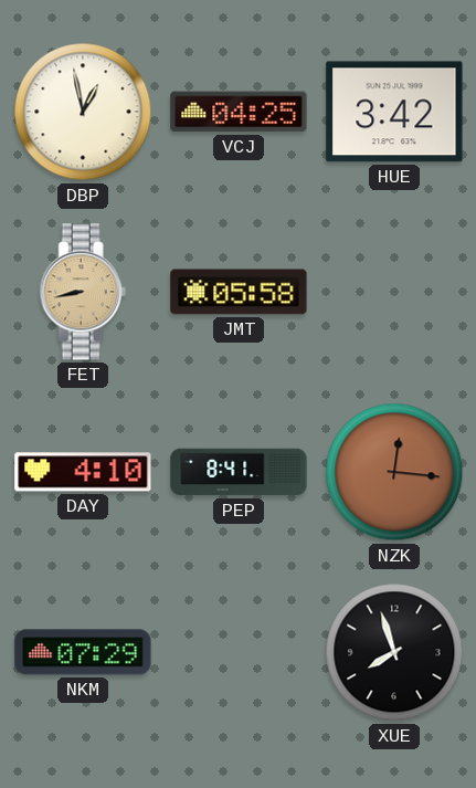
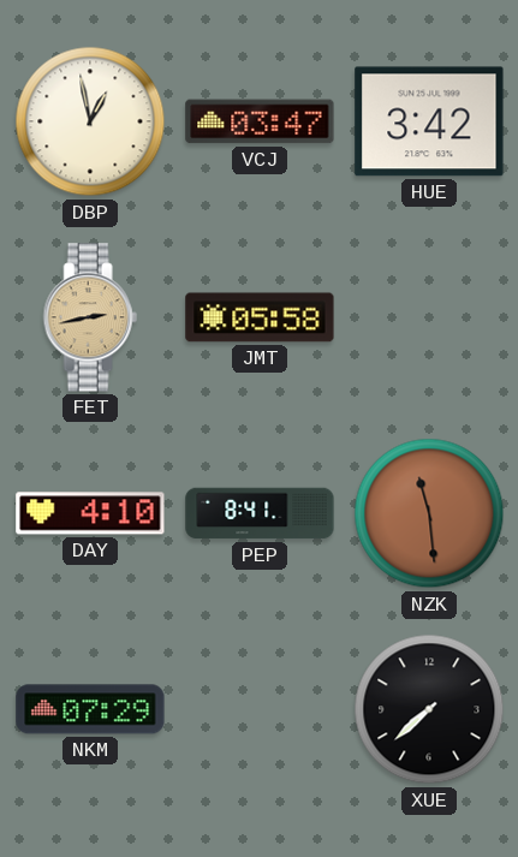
VCJ: 04:25 -> 03:47 (260, 121)
FET: 8:43 -> 2:43 (90, 317)
NZK: 12:16 -> 11:29 (429, 513)
XUE: 7:57 -> 7:38 (429, 709)
